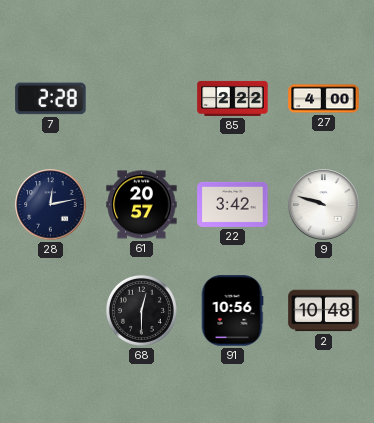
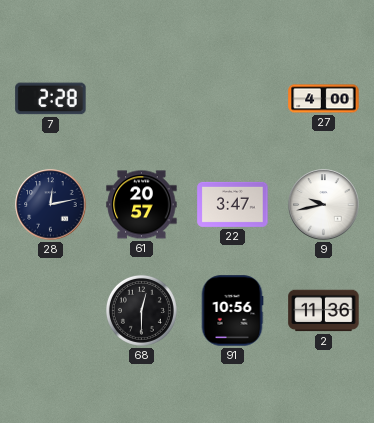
85: 2:22 -> none (233, 98)
22: 3:42 -> 3:47 (233, 204)
9: 9:48 -> 9:43 (324, 205)
2: 10:48 -> 11:36 (324, 311)
